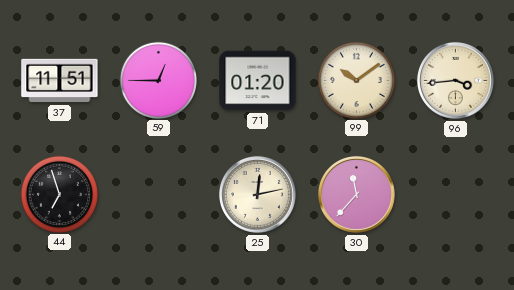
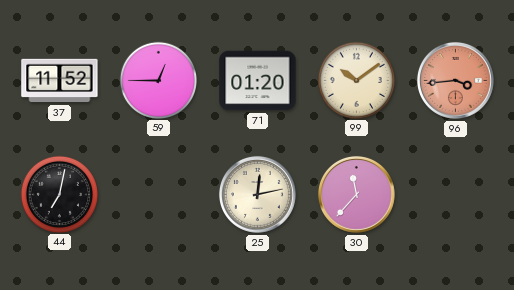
37: 11:51 -> 11:52 (60, 81)
96 dial: cream -> salmon (455, 80)
44: 6:57 -> 7:02 (59, 194)
